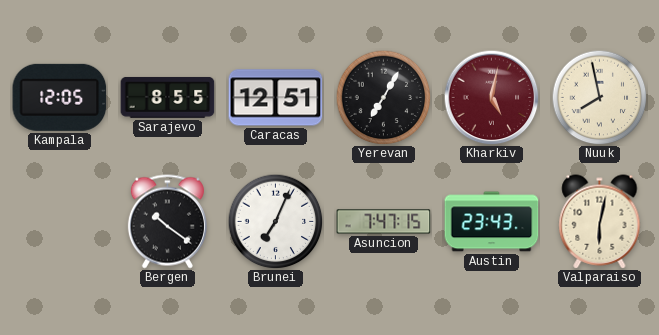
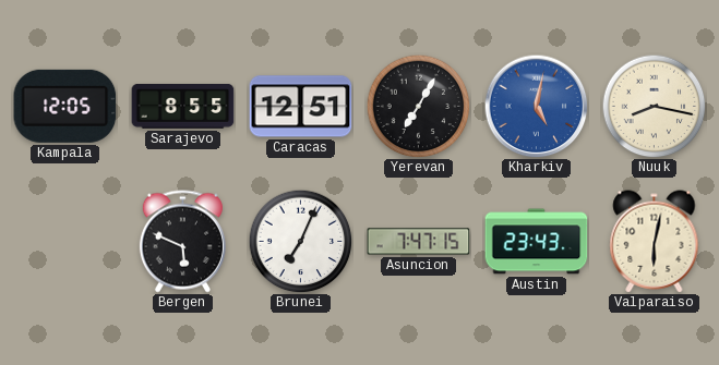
Kharkiv dial: burgundy -> blue (536, 106)
Nuuk: 7:58 -> 8:17 (654, 106)
Bergen: 10:21 -> 5:49 (182, 242)
